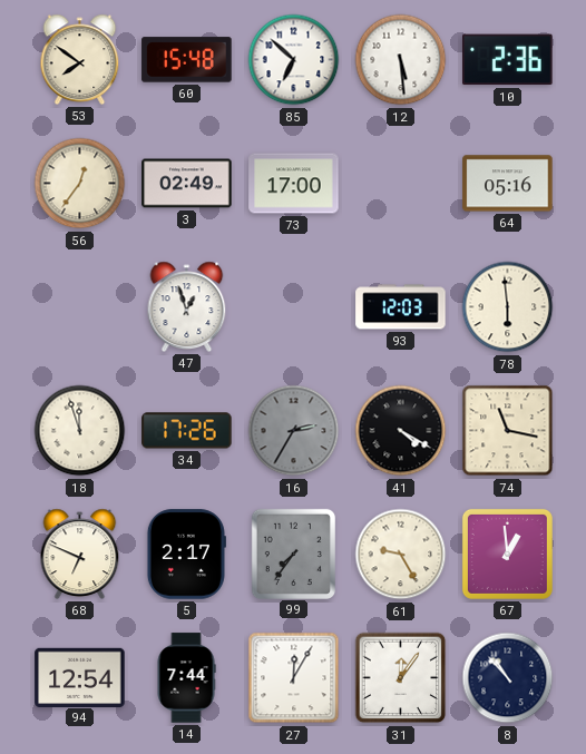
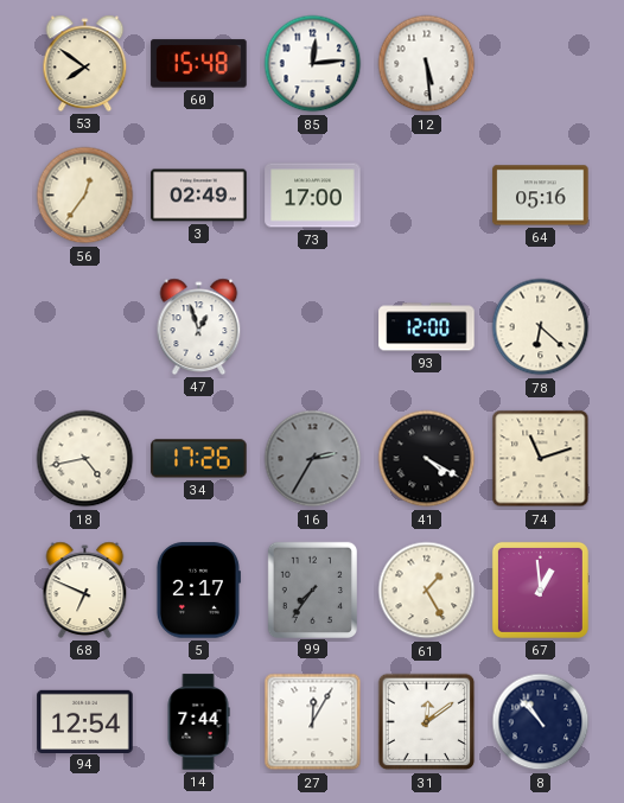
85: 6:52 -> 12:14 (313, 64)
10: 2:36 -> none (508, 60)
93: 12:03 -> 12:00 (427, 327)
78: 5:59 -> 6:22 (541, 327)
18: 11:57 -> 4:43 (85, 459)
74: 11:17 -> 11:12 (541, 459)
61: 9:25 -> 1:25 (427, 591)
31: 12:06 -> 12:09 (427, 722)
